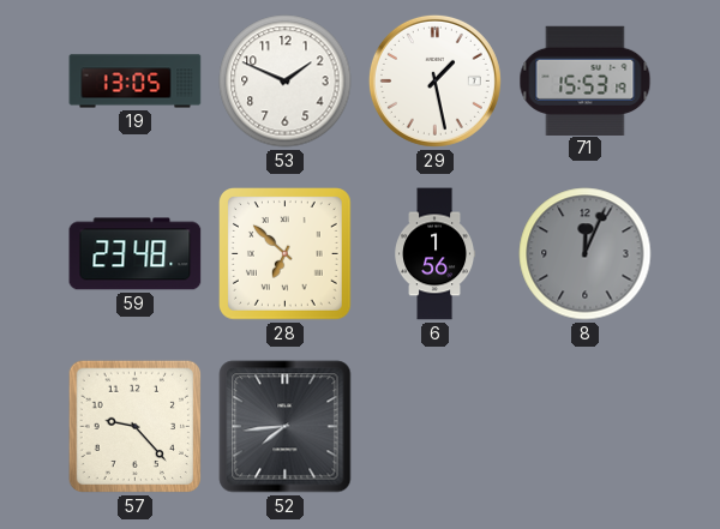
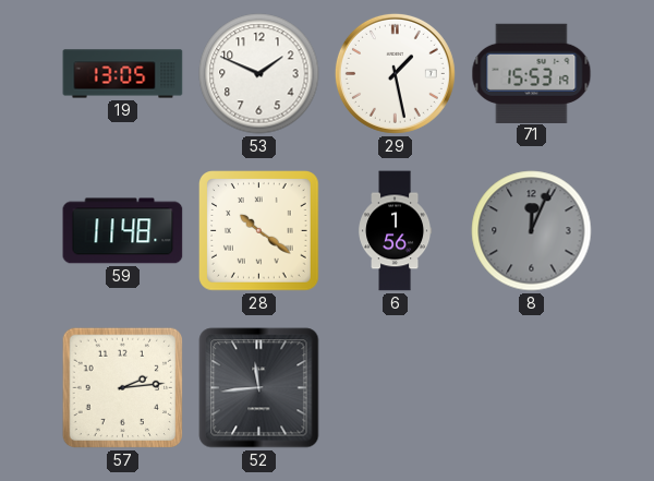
59: 23:48 -> 11:48 (123, 231)
28: 6:52 -> 10:21 (259, 231)
57: 9:23 -> 2:14 (123, 388)
52: 7:44 -> 11:44 (259, 388)
